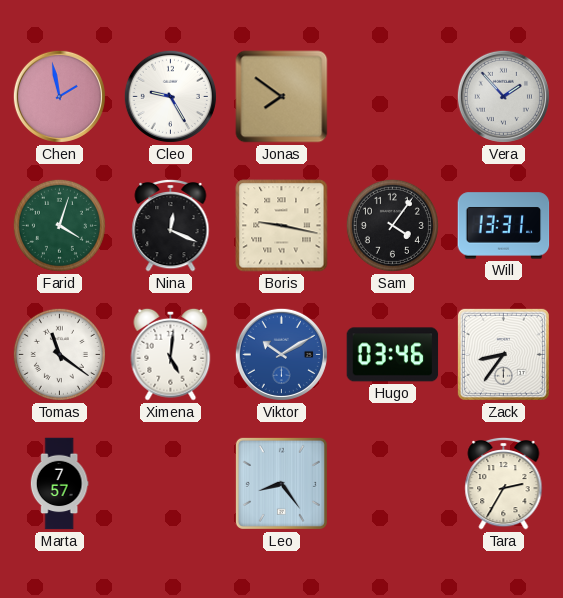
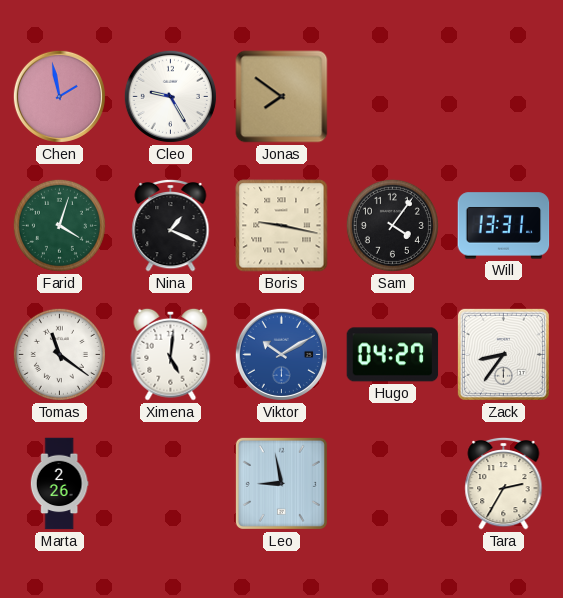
Vera: 1:53 -> none (503, 96)
Nina: 12:19 -> 1:19 (171, 225)
Hugo: 03:46 -> 04:27 (393, 355)
Marta: 7:57 -> 2:26 (59, 484)
Leo: 8:24 -> 8:58 (281, 483)
